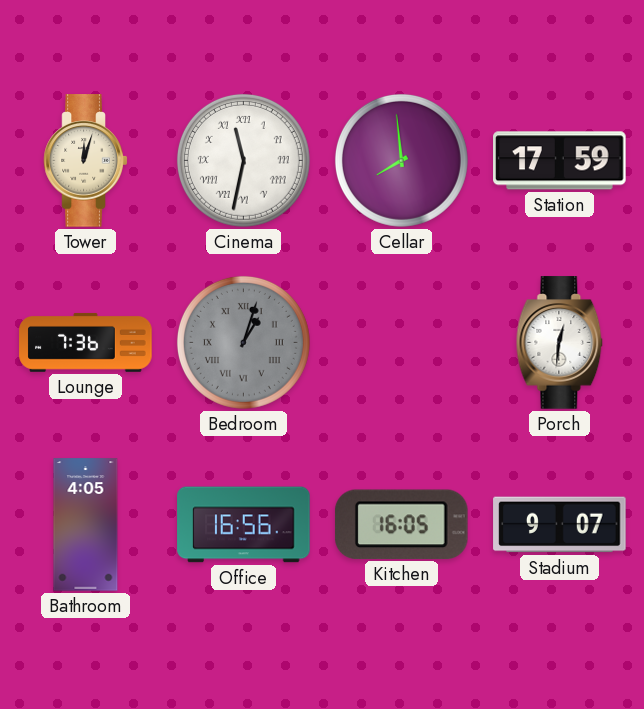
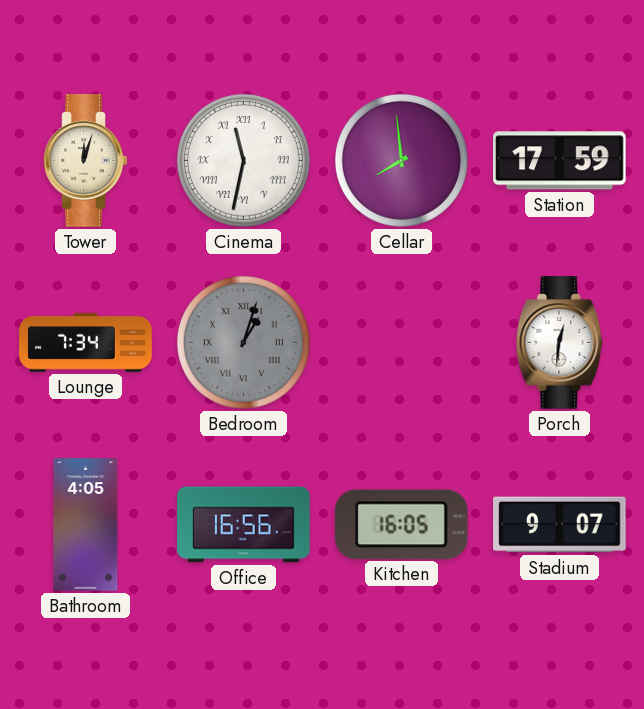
Lounge: 7:36 -> 7:34 (86, 342)
